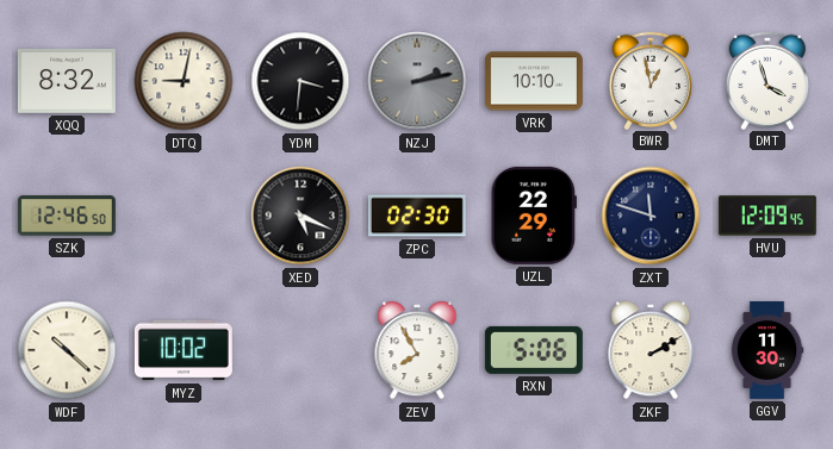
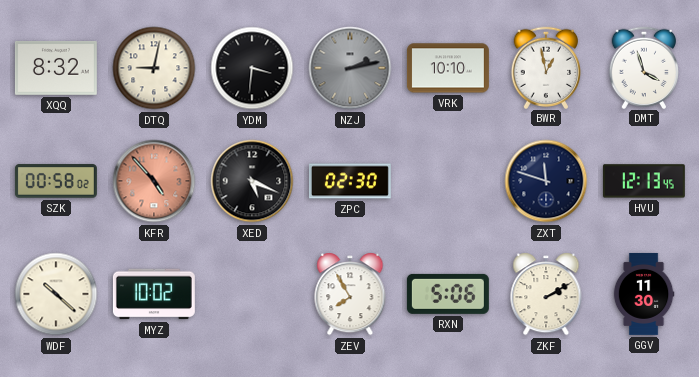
SZK: 12:46 -> 00:58 (56, 181)
KFR: none -> 4:53 (154, 181)
UZL: 22:29 -> none (534, 216)
HVU: 12:09 -> 12:13 (644, 181)
